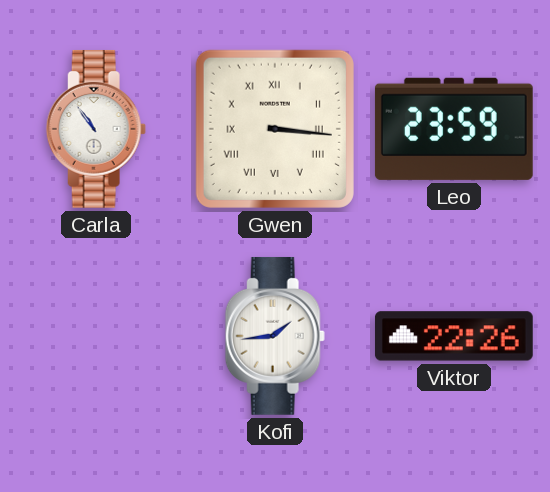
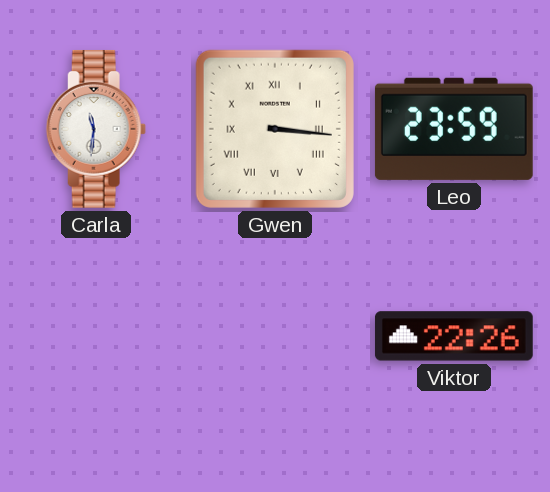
Carla: 10:54 -> 11:31 (96, 129)
Kofi: 1:44 -> none (275, 336)
